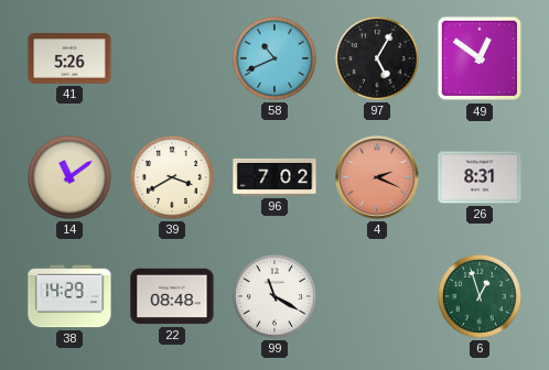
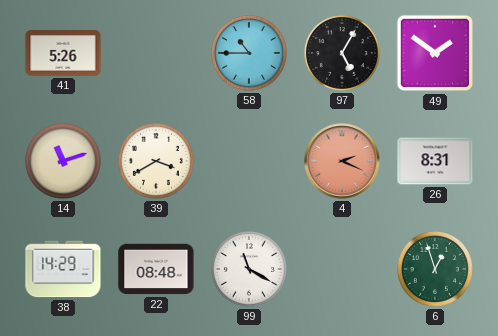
58: 10:41 -> 10:45 (249, 53)
49: 12:51 -> 1:51 (435, 53)
14: 11:09 -> 11:12 (63, 161)
96: 7:02 -> none (274, 177)
